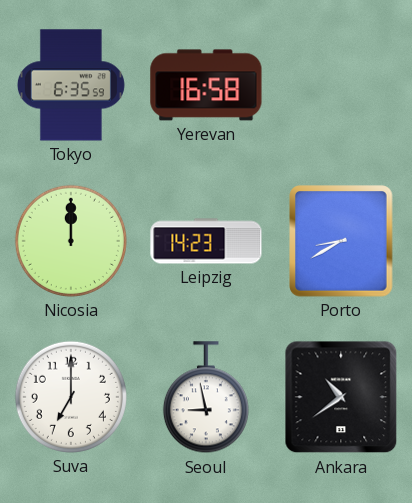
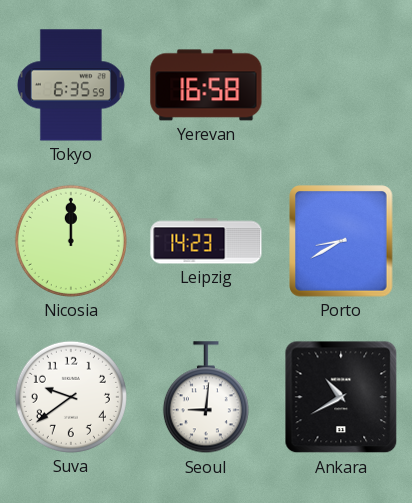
Suva: 7:00 -> 9:39 (71, 397)
Seoul: 8:58 -> 9:01 (206, 398)
Ankara: 10:39 -> 10:40 (341, 397)
